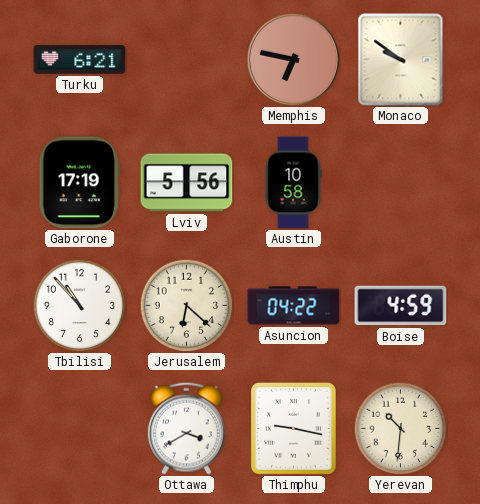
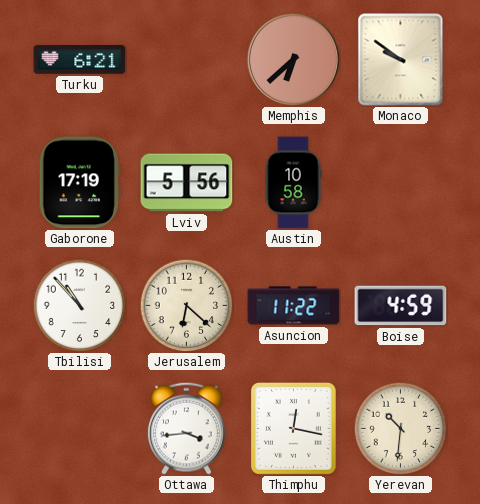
Memphis: 6:47 -> 6:38 (293, 59)
Asuncion: 04:22 -> 11:22 (294, 306)
Ottawa: 3:40 -> 3:44 (187, 428)
Thimphu: 9:17 -> 12:17 (293, 428)
